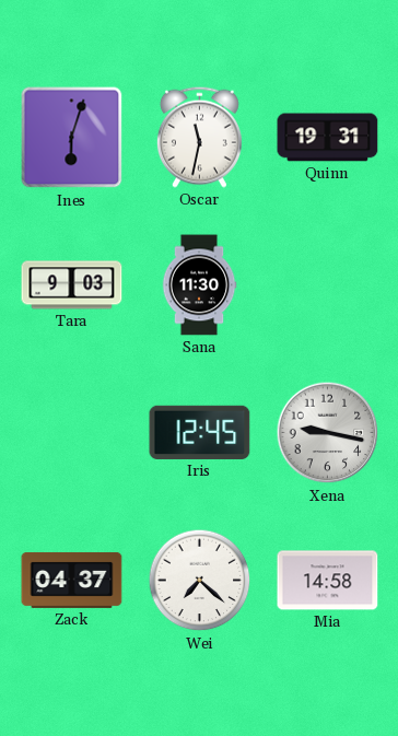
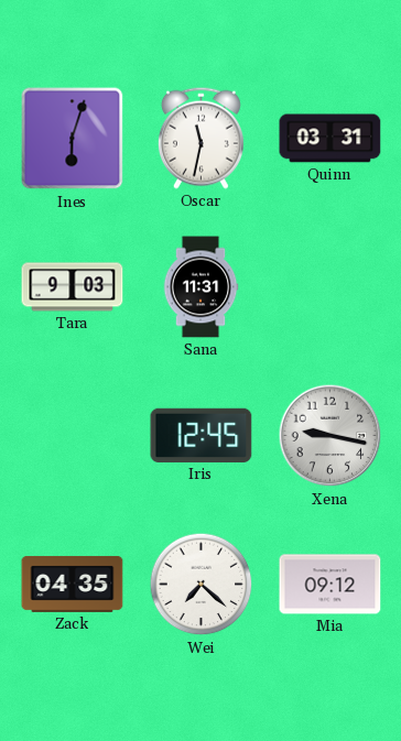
Quinn: 19:31 -> 03:31 (330, 139)
Sana: 11:30 -> 11:31 (201, 287)
Zack: 04:37 -> 04:35 (73, 584)
Mia: 14:58 -> 09:12 (330, 585)
